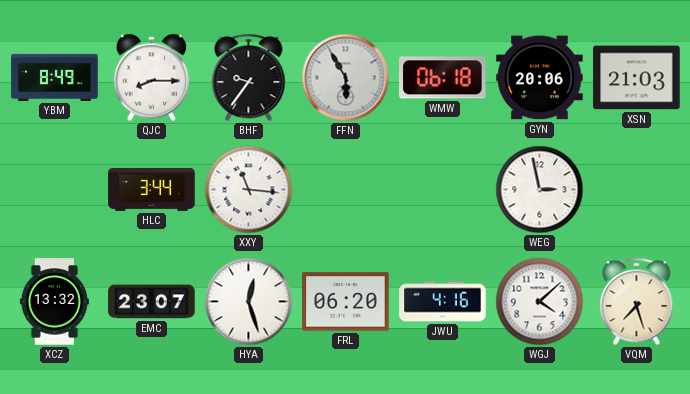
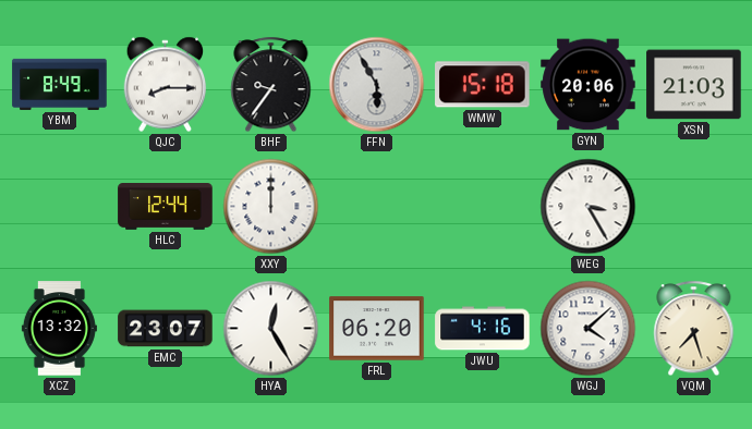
WMW: 06:18 -> 15:18 (483, 85)
HLC: 3:44 -> 12:44 (166, 207)
XXY: 11:16 -> 12:00 (271, 207)
WEG: 2:58 -> 3:25 (589, 207)
HYA: 12:27 -> 12:25 (271, 329)
